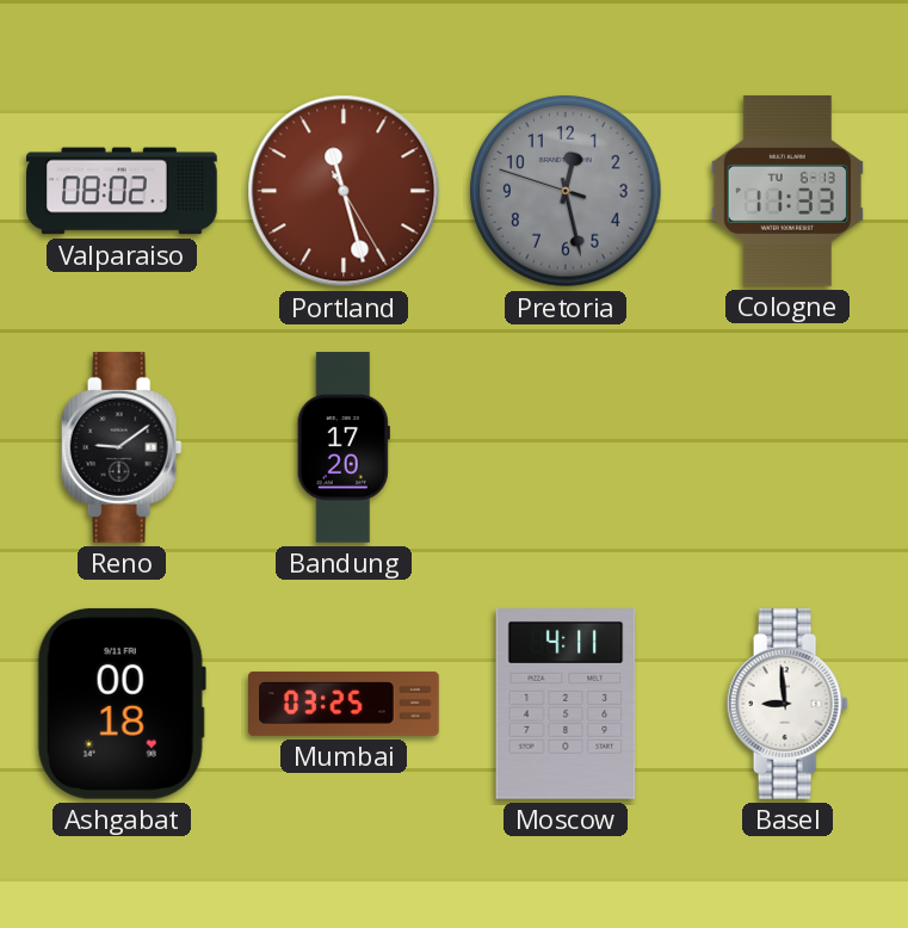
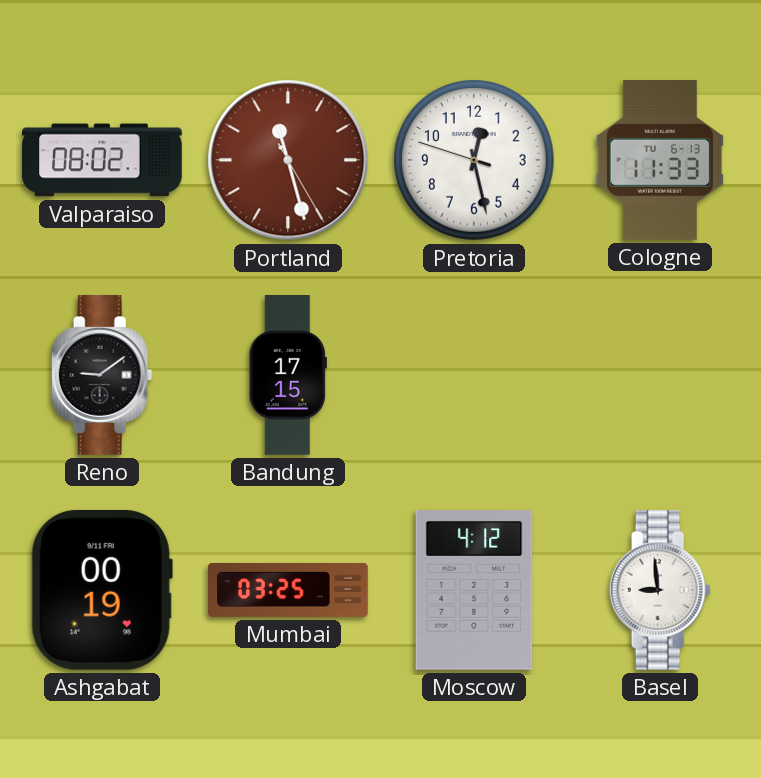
Pretoria dial: grey -> white (475, 161)
Bandung: 17:20 -> 17:15 (288, 375)
Ashgabat: 00:18 -> 00:19 (102, 590)
Moscow: 4:11 -> 4:12 (474, 591)
